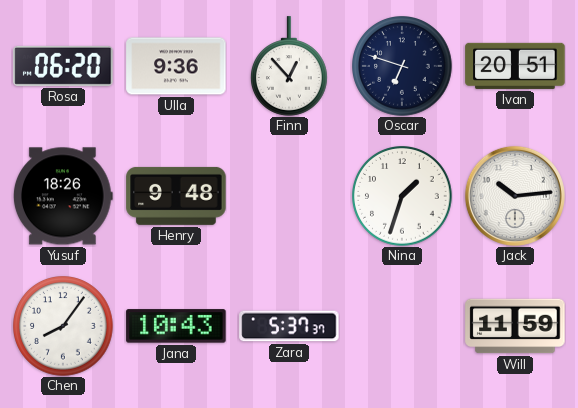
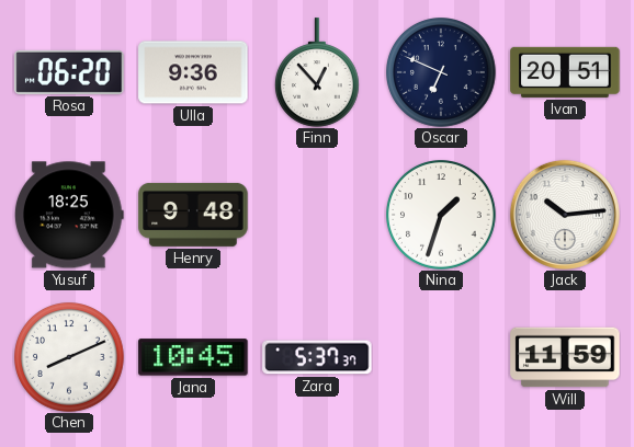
Oscar: 6:48 -> 6:49 (442, 73)
Yusuf: 18:26 -> 18:25 (70, 215)
Chen: 8:06 -> 8:11 (70, 358)
Jana: 10:43 -> 10:45 (193, 357)
